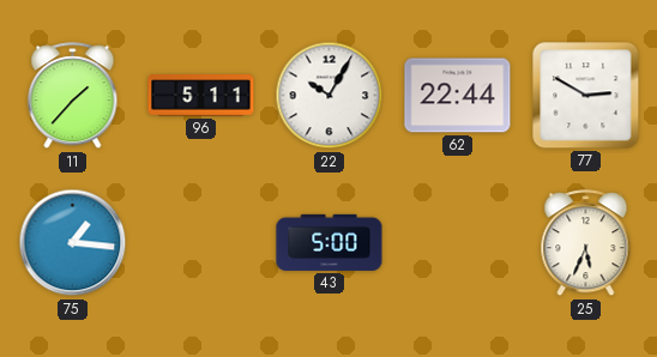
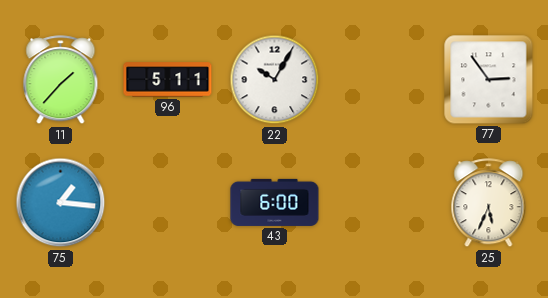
62: 22:44 -> none (458, 96)
77: 2:50 -> 2:54 (489, 80)
43: 5:00 -> 6:00 (275, 202)
